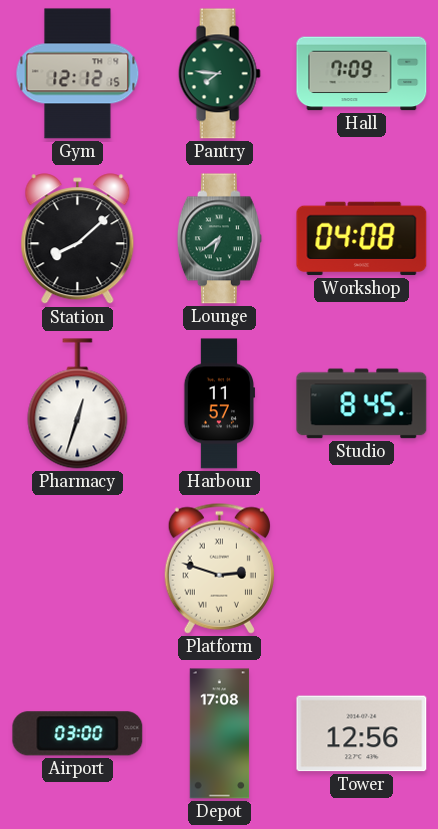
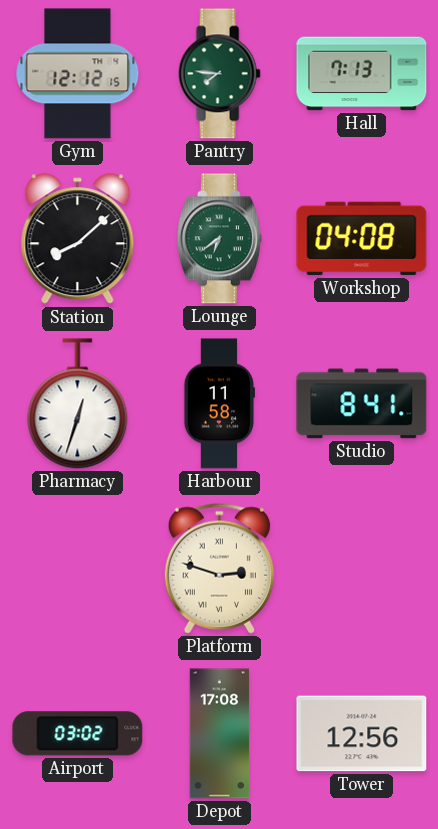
Hall: 7:09 -> 7:13 (362, 74)
Harbour: 11:57 -> 11:58 (218, 404)
Studio: 8:45 -> 8:41 (362, 404)
Airport: 03:00 -> 03:02 (78, 734)
